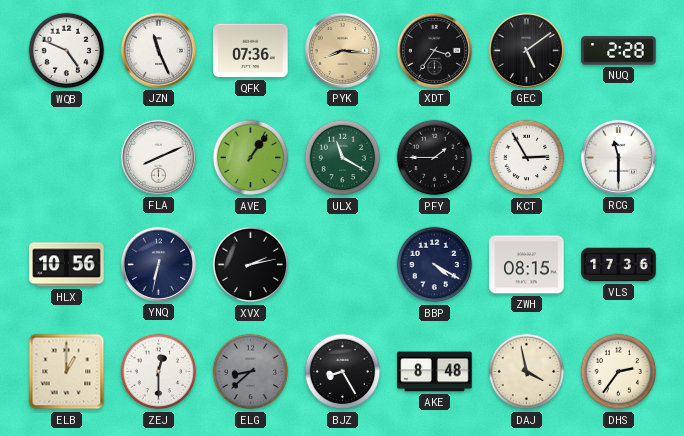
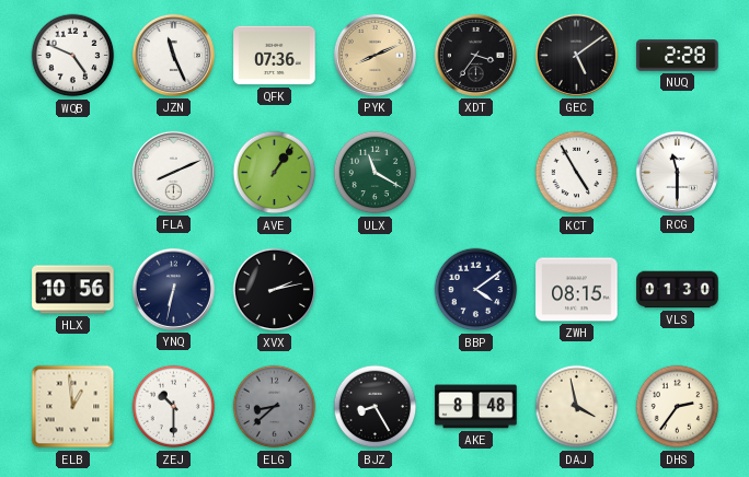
PYK: 8:16 -> 8:11 (374, 55)
PFY: 1:45 -> none (435, 158)
KCT: 2:55 -> 4:55 (577, 173)
BBP: 4:20 -> 4:09 (476, 290)
VLS: 17:36 -> 01:30 (678, 290)
ELB: 1:00 -> 12:59 (73, 407)
ZEJ: 12:30 -> 10:30 (174, 407)
